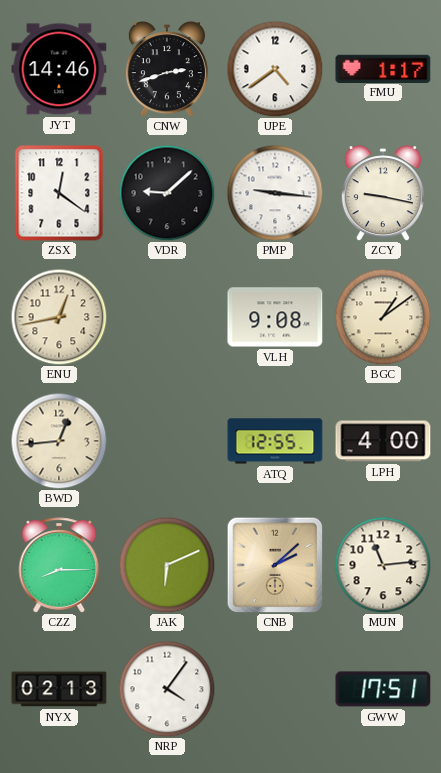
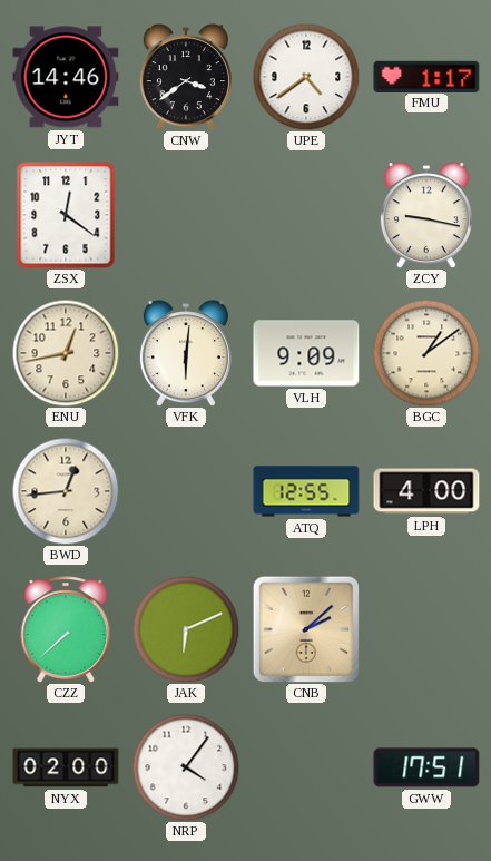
CNW: 2:42 -> 3:39 (186, 77)
VDR: 9:08 -> none (167, 193)
PMP: 9:16 -> none (275, 193)
VFK: none -> 6:01 (186, 353)
VLH: 9:08 -> 9:09 (306, 353)
CZZ: 8:15 -> 7:38 (66, 629)
MUN: 11:14 -> none (383, 565)
NYX: 02:13 -> 02:00 (66, 767)
